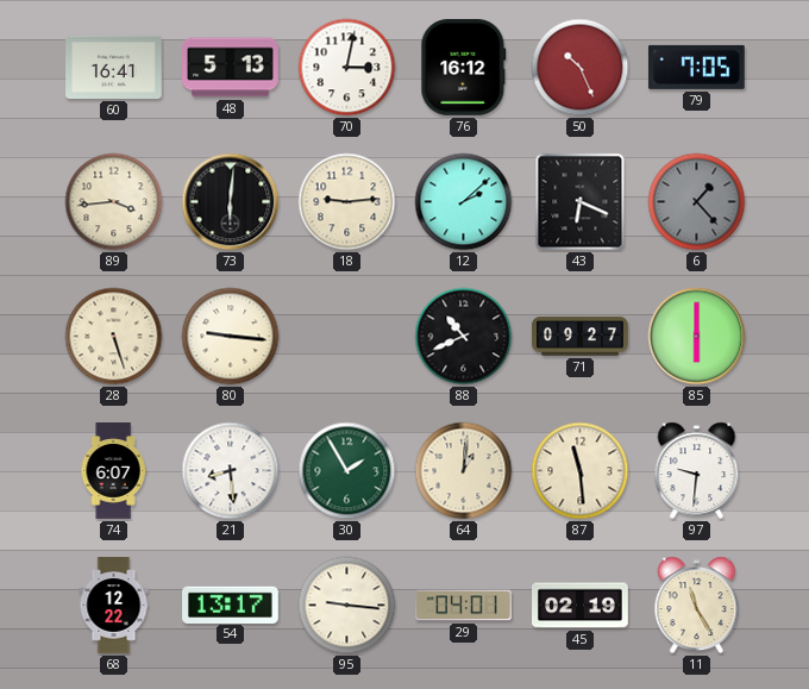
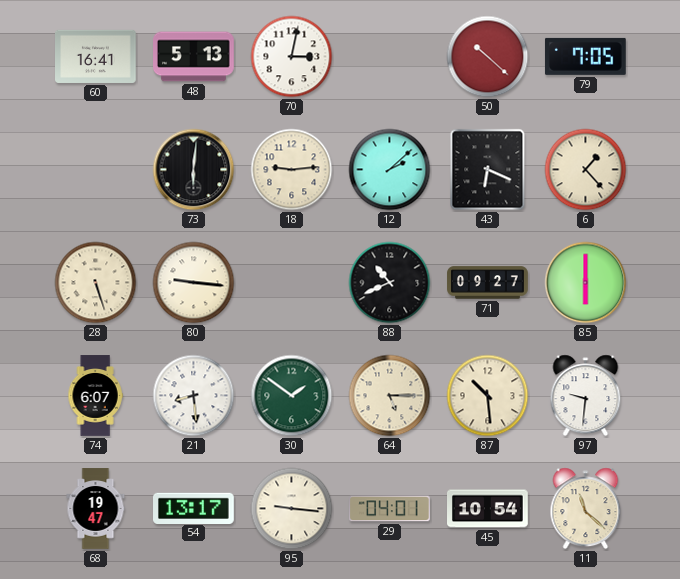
76: 16:12 -> none (464, 68)
50: 10:26 -> 10:22 (488, 57)
89: 3:44 -> none (114, 202)
6 dial: grey -> cream (586, 170)
30: 1:55 -> 1:51 (292, 396)
64: 1:01 -> 5:15 (390, 396)
87: 11:29 -> 10:29 (488, 396)
68: 12:22 -> 19:47 (96, 509)
45: 02:19 -> 10:54 (488, 509)
11: 11:25 -> 11:22 (586, 509)
